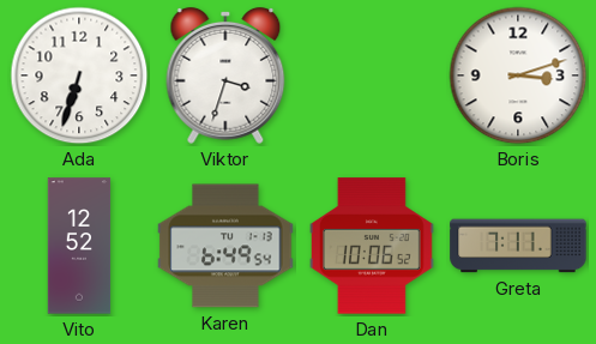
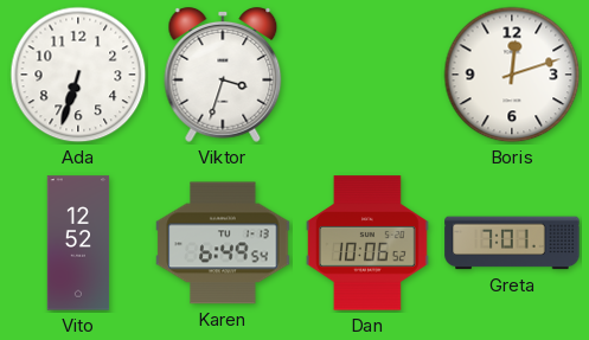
Boris: 3:12 -> 12:12 (512, 75)
Greta: 7:11 -> 7:01 (512, 243)
